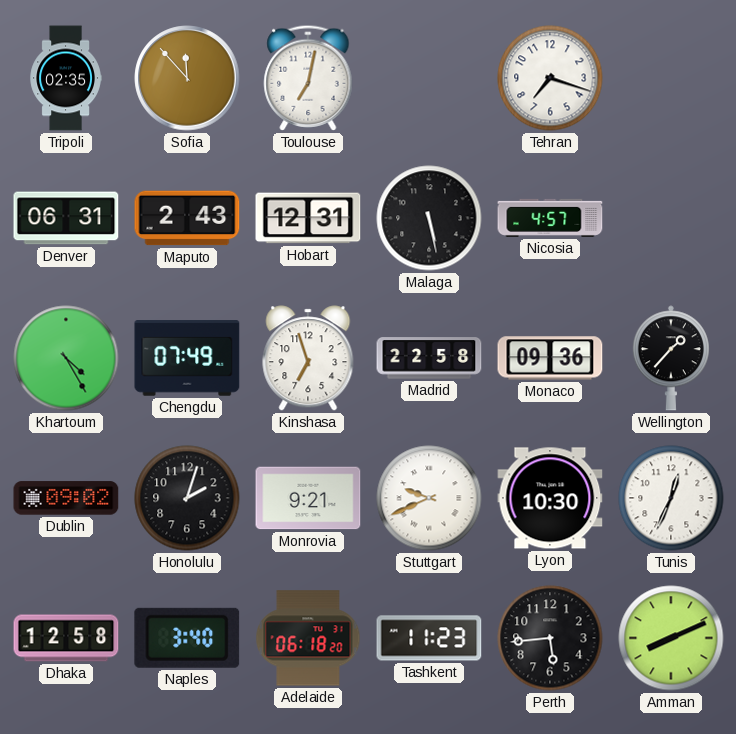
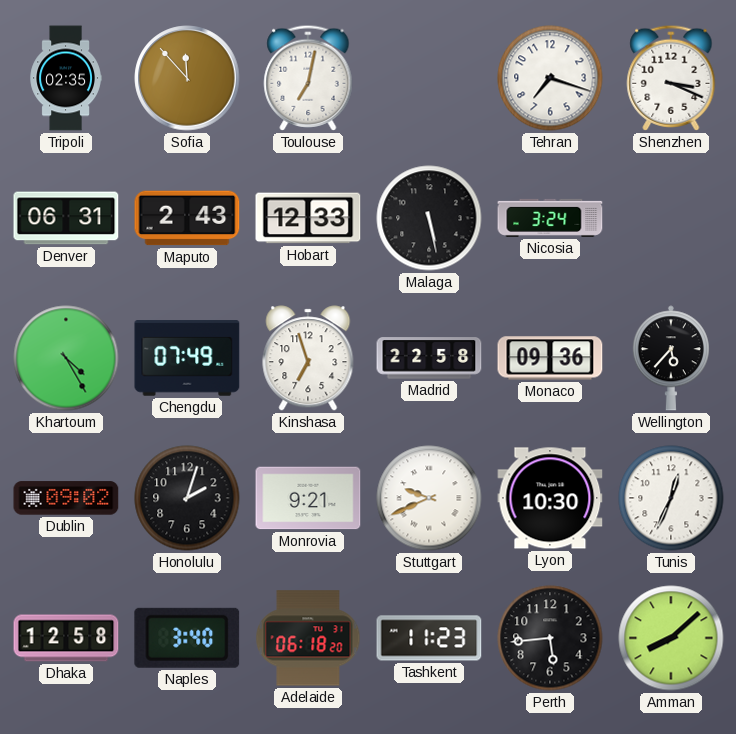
Shenzhen: none -> 3:19 (671, 78)
Hobart: 12:31 -> 12:33 (308, 218)
Nicosia: 4:57 -> 3:24 (550, 218)
Wellington: 1:37 -> 5:37 (671, 358)
Amman: 8:11 -> 8:08 (671, 638)
